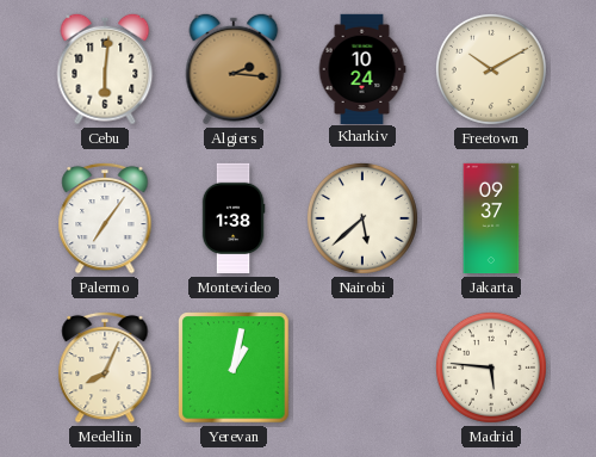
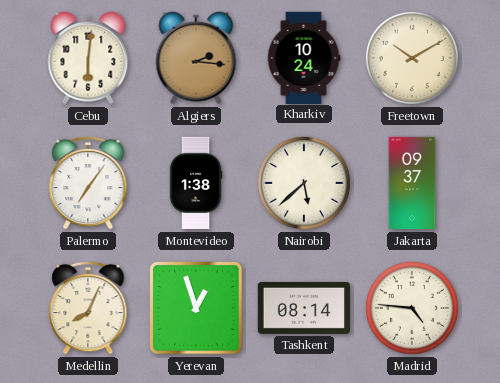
Yerevan: 1:02 -> 12:57 (196, 308)
Tashkent: none -> 08:14 (303, 308)
Madrid: 5:46 -> 4:46 (412, 308)
